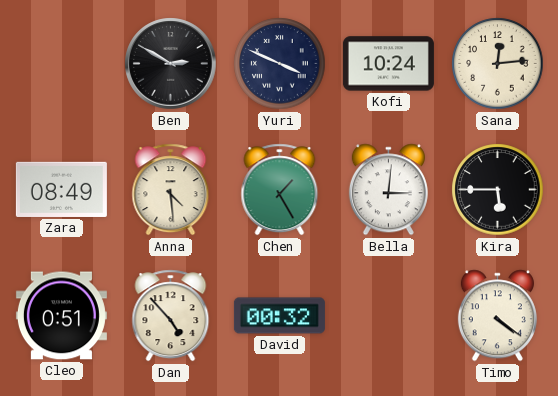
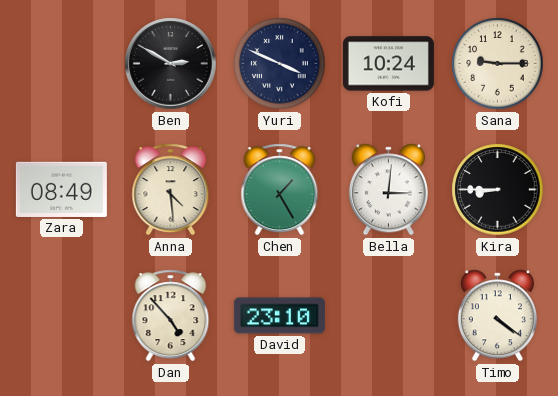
Sana: 12:14 -> 9:15 (498, 64)
Kira: 5:45 -> 8:45 (498, 190)
Cleo: 0:51 -> none (61, 316)
David: 00:32 -> 23:10 (279, 316)
